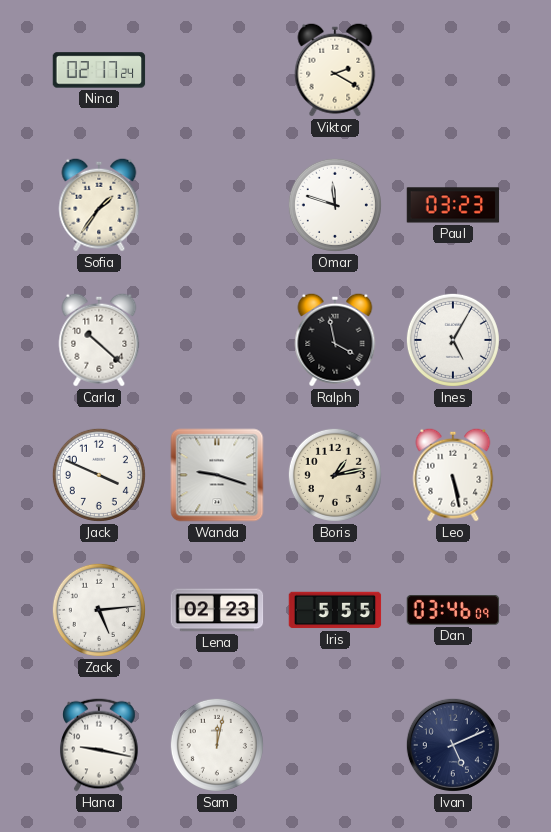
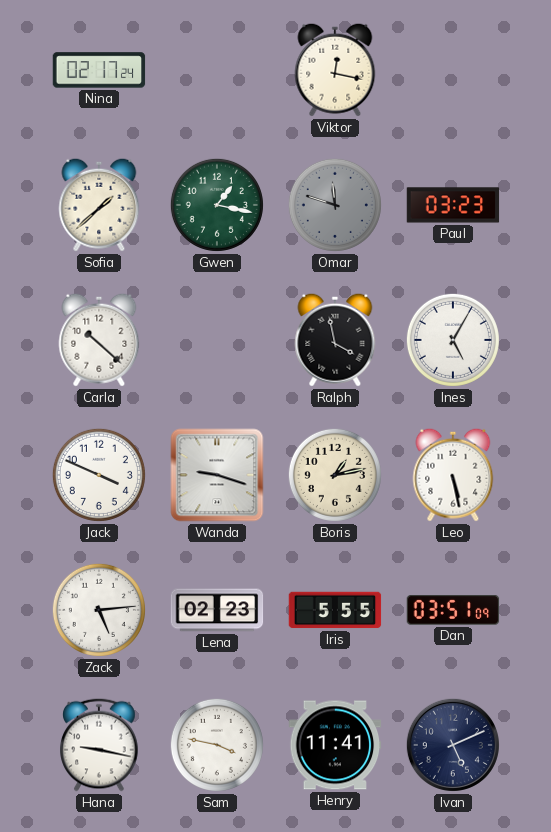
Viktor: 2:20 -> 12:17 (335, 70)
Sofia: 1:36 -> 1:38 (99, 205)
Gwen: none -> 1:17 (217, 205)
Omar dial: white -> grey (335, 205)
Dan: 03:46 -> 03:51 (453, 610)
Sam: 12:02 -> 3:47 (217, 745)
Henry: none -> 11:41 (335, 745)
